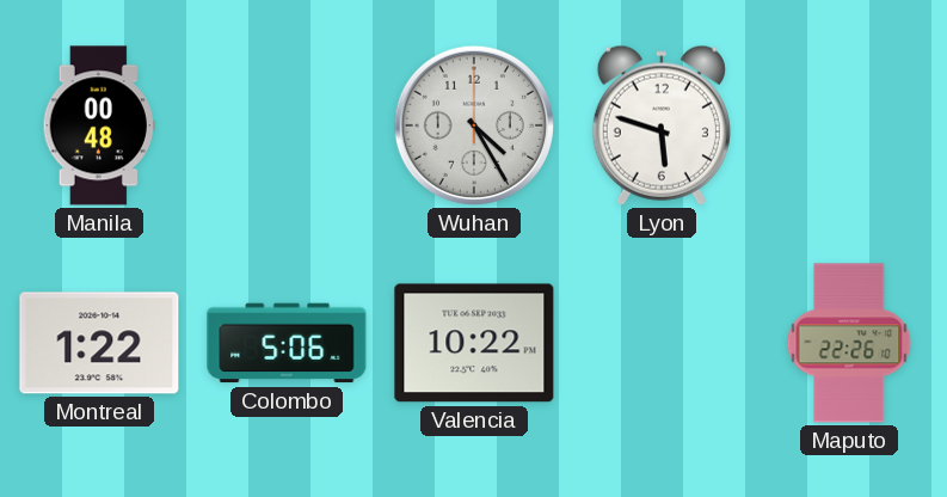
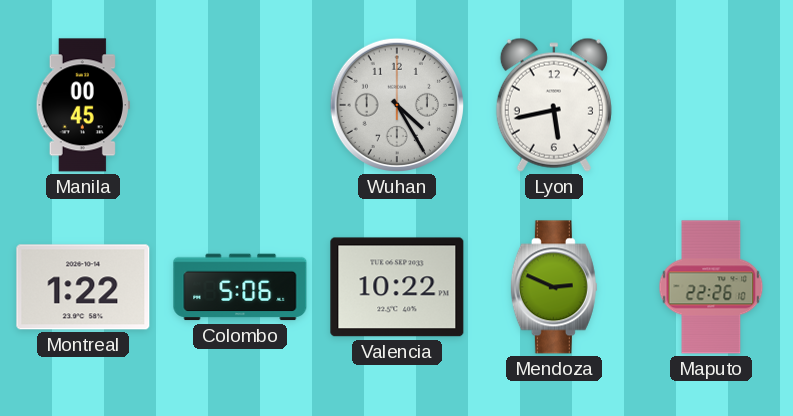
Manila: 00:48 -> 00:45 (83, 105)
Lyon: 5:48 -> 5:43 (554, 105)
Mendoza: none -> 2:49 (554, 287)
